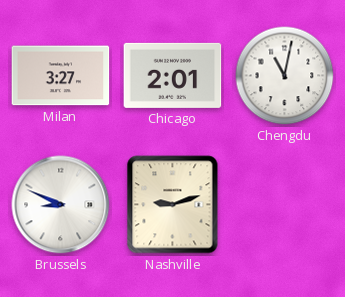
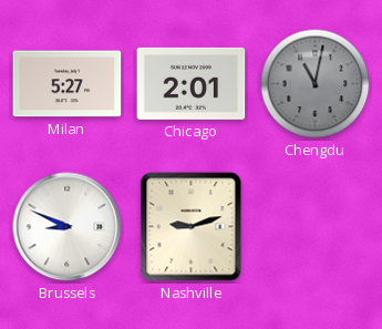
Milan: 3:27 -> 5:27 (68, 84)
Chengdu dial: white -> grey (316, 84)
